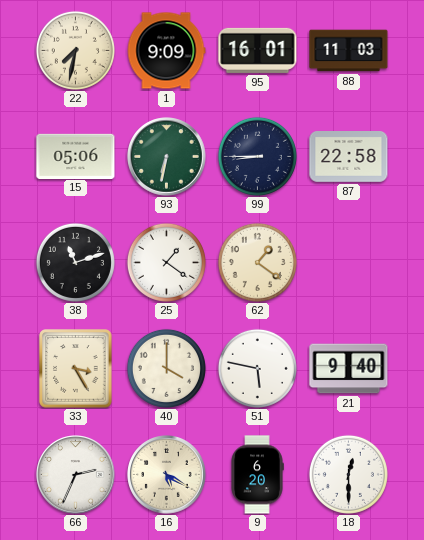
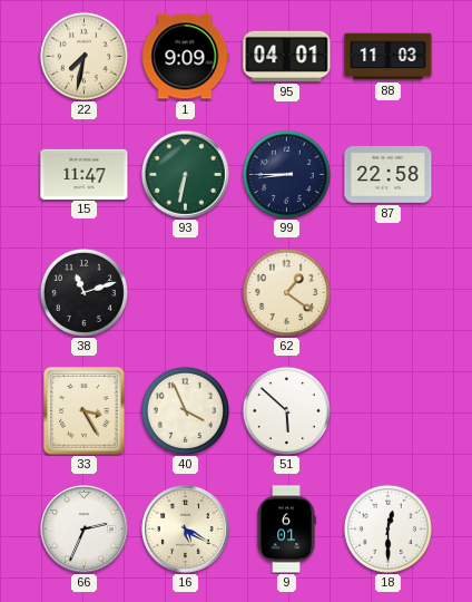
95: 16:01 -> 04:01 (287, 56)
15: 05:06 -> 11:47 (85, 174)
25: 1:21 -> none (166, 262)
40: 4:00 -> 3:56 (185, 410)
51: 5:47 -> 5:52 (286, 410)
21: 9:40 -> none (349, 369)
9: 6:20 -> 6:01 (286, 530)
